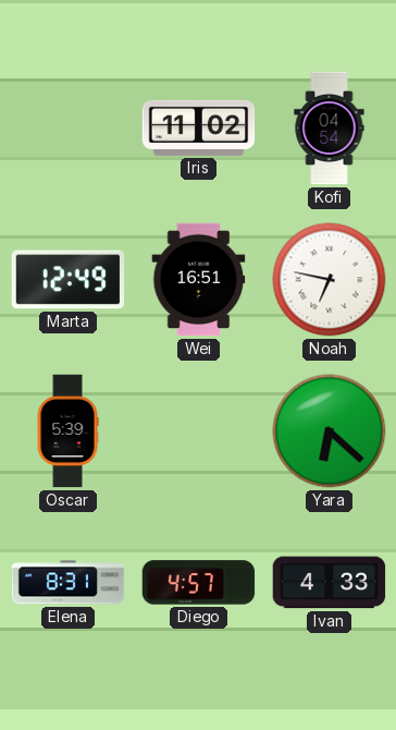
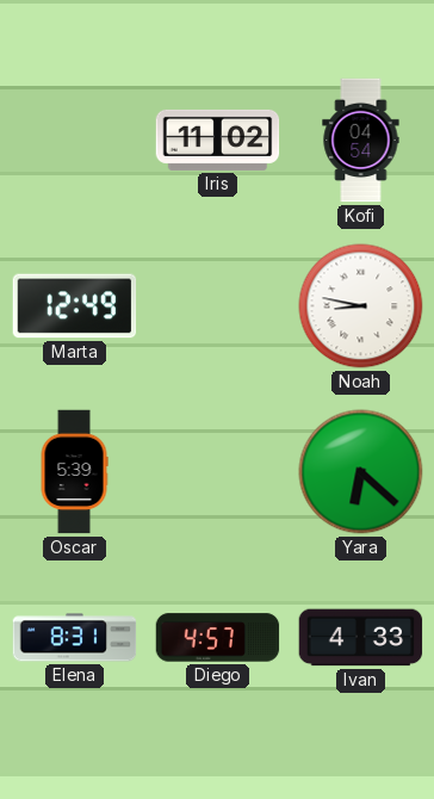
Wei: 16:51 -> none (199, 280)
Noah: 6:47 -> 8:47 (361, 306)
